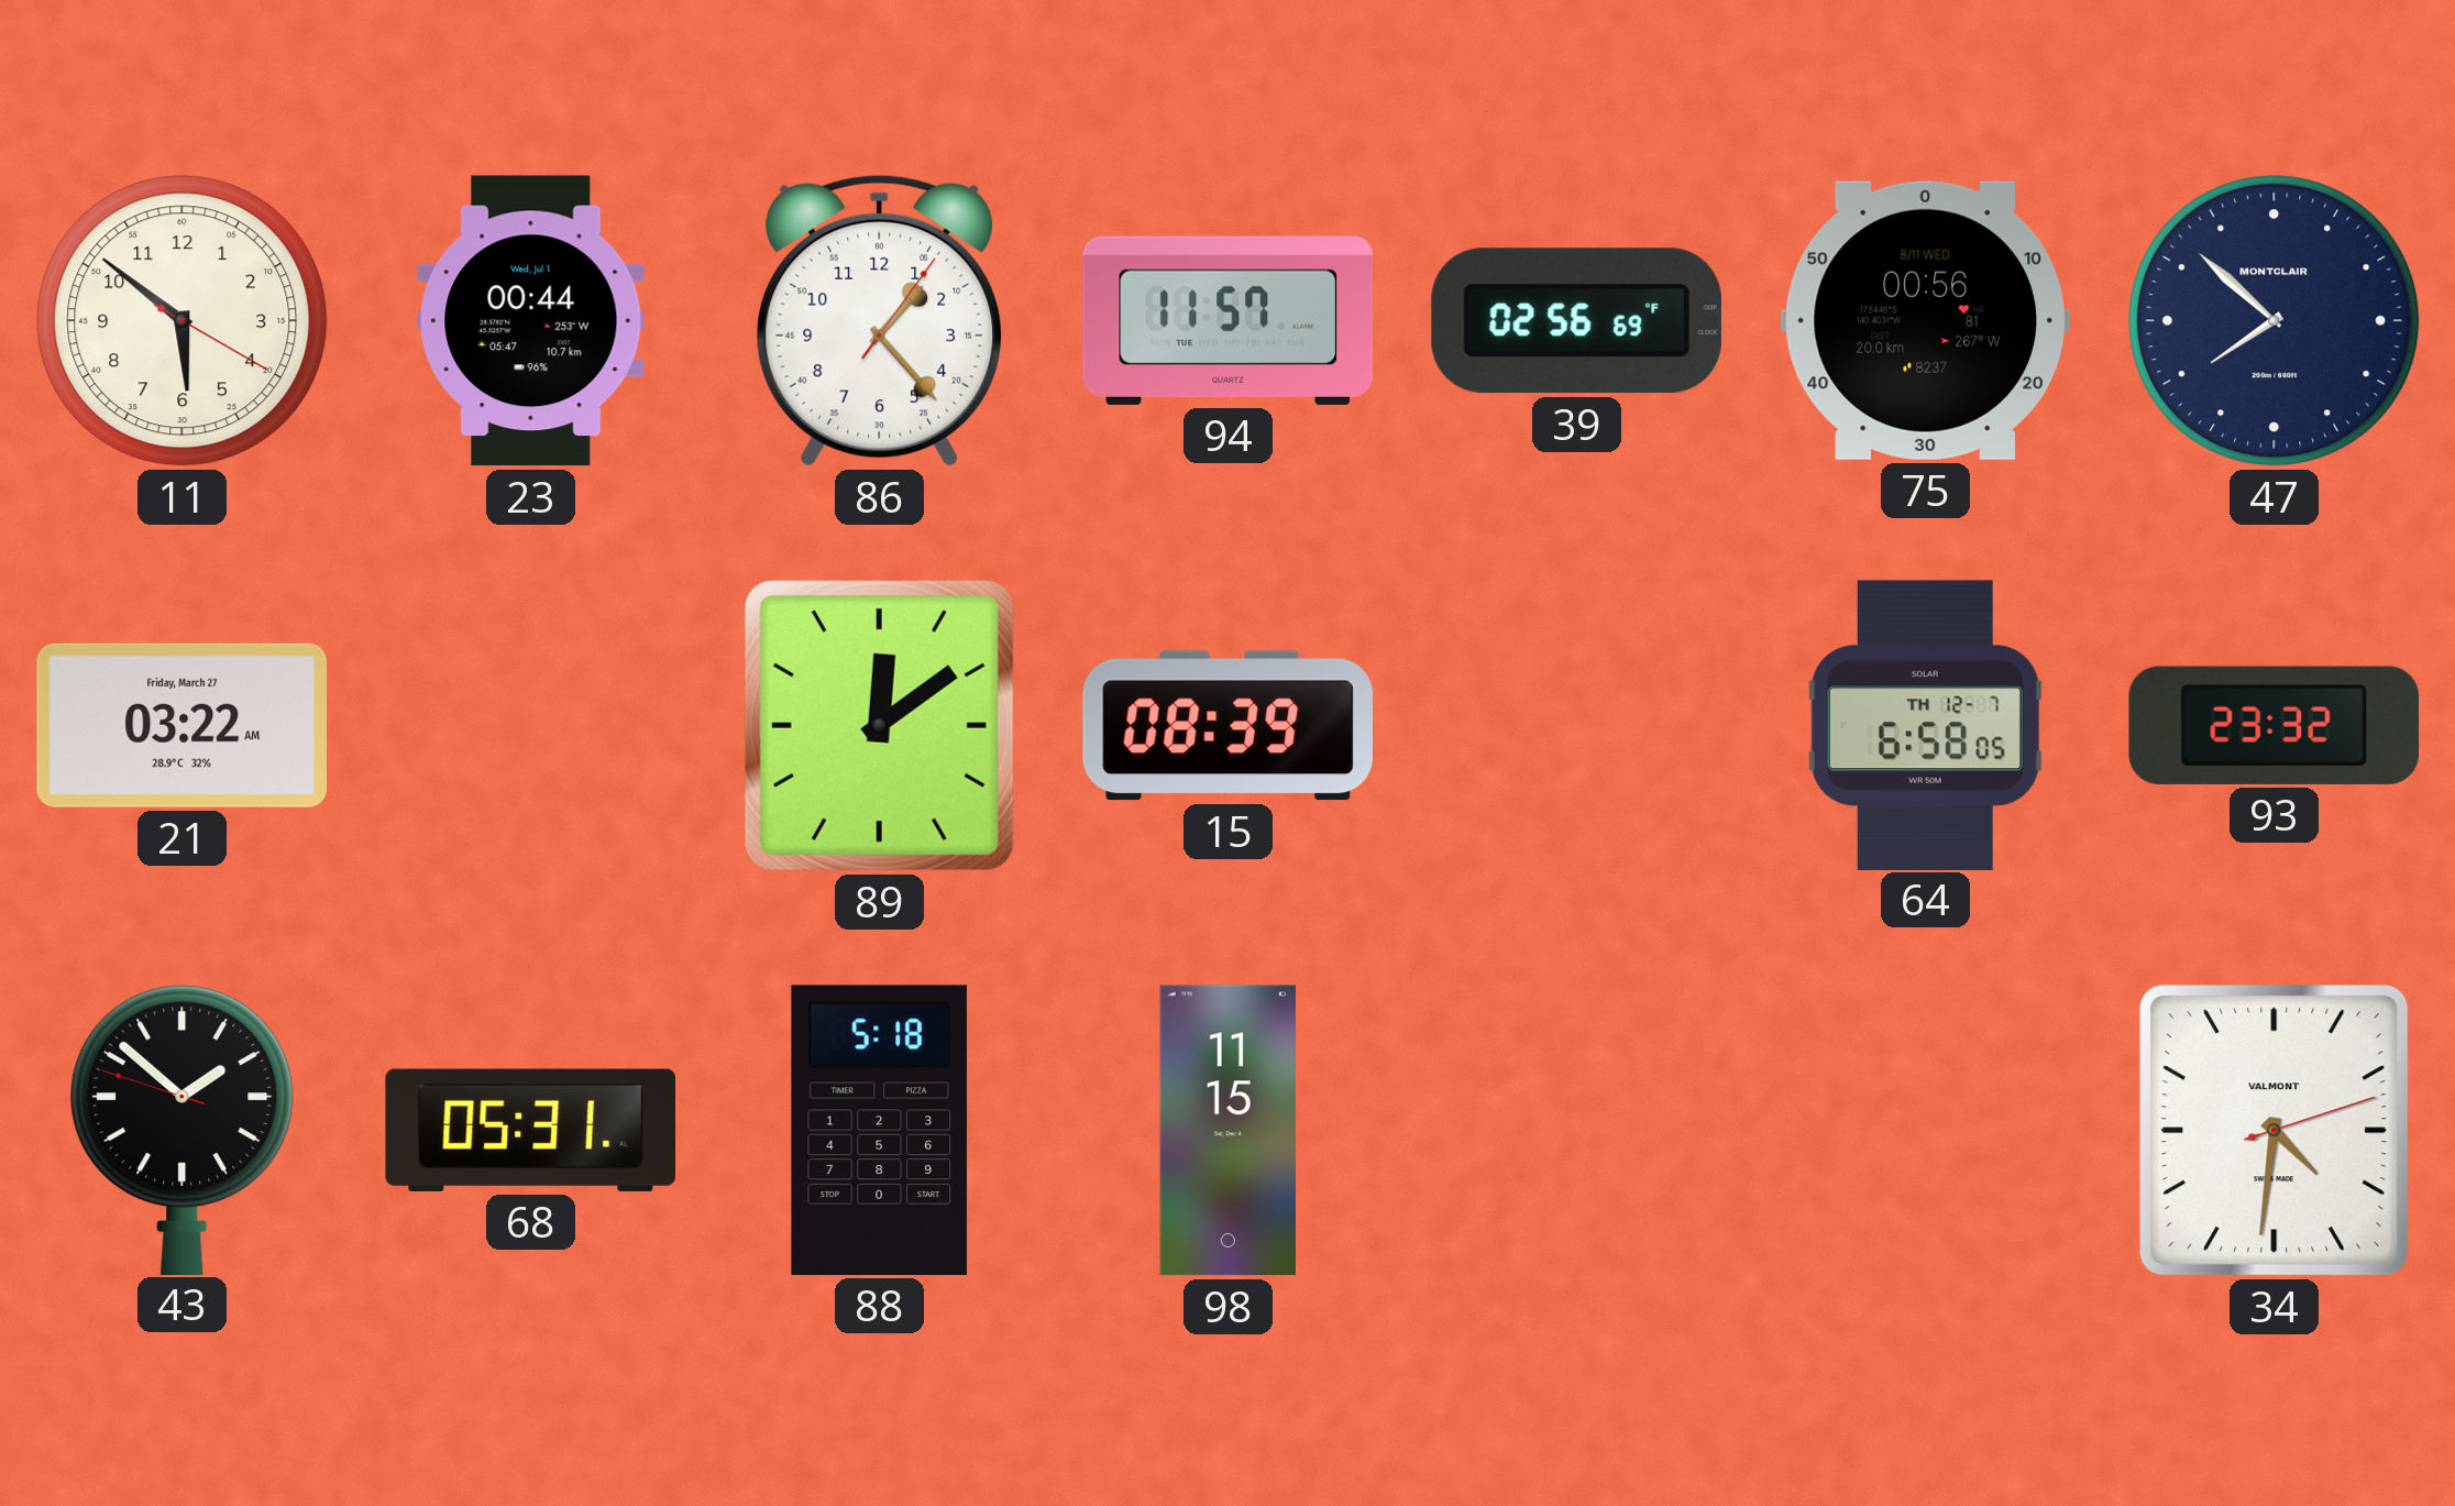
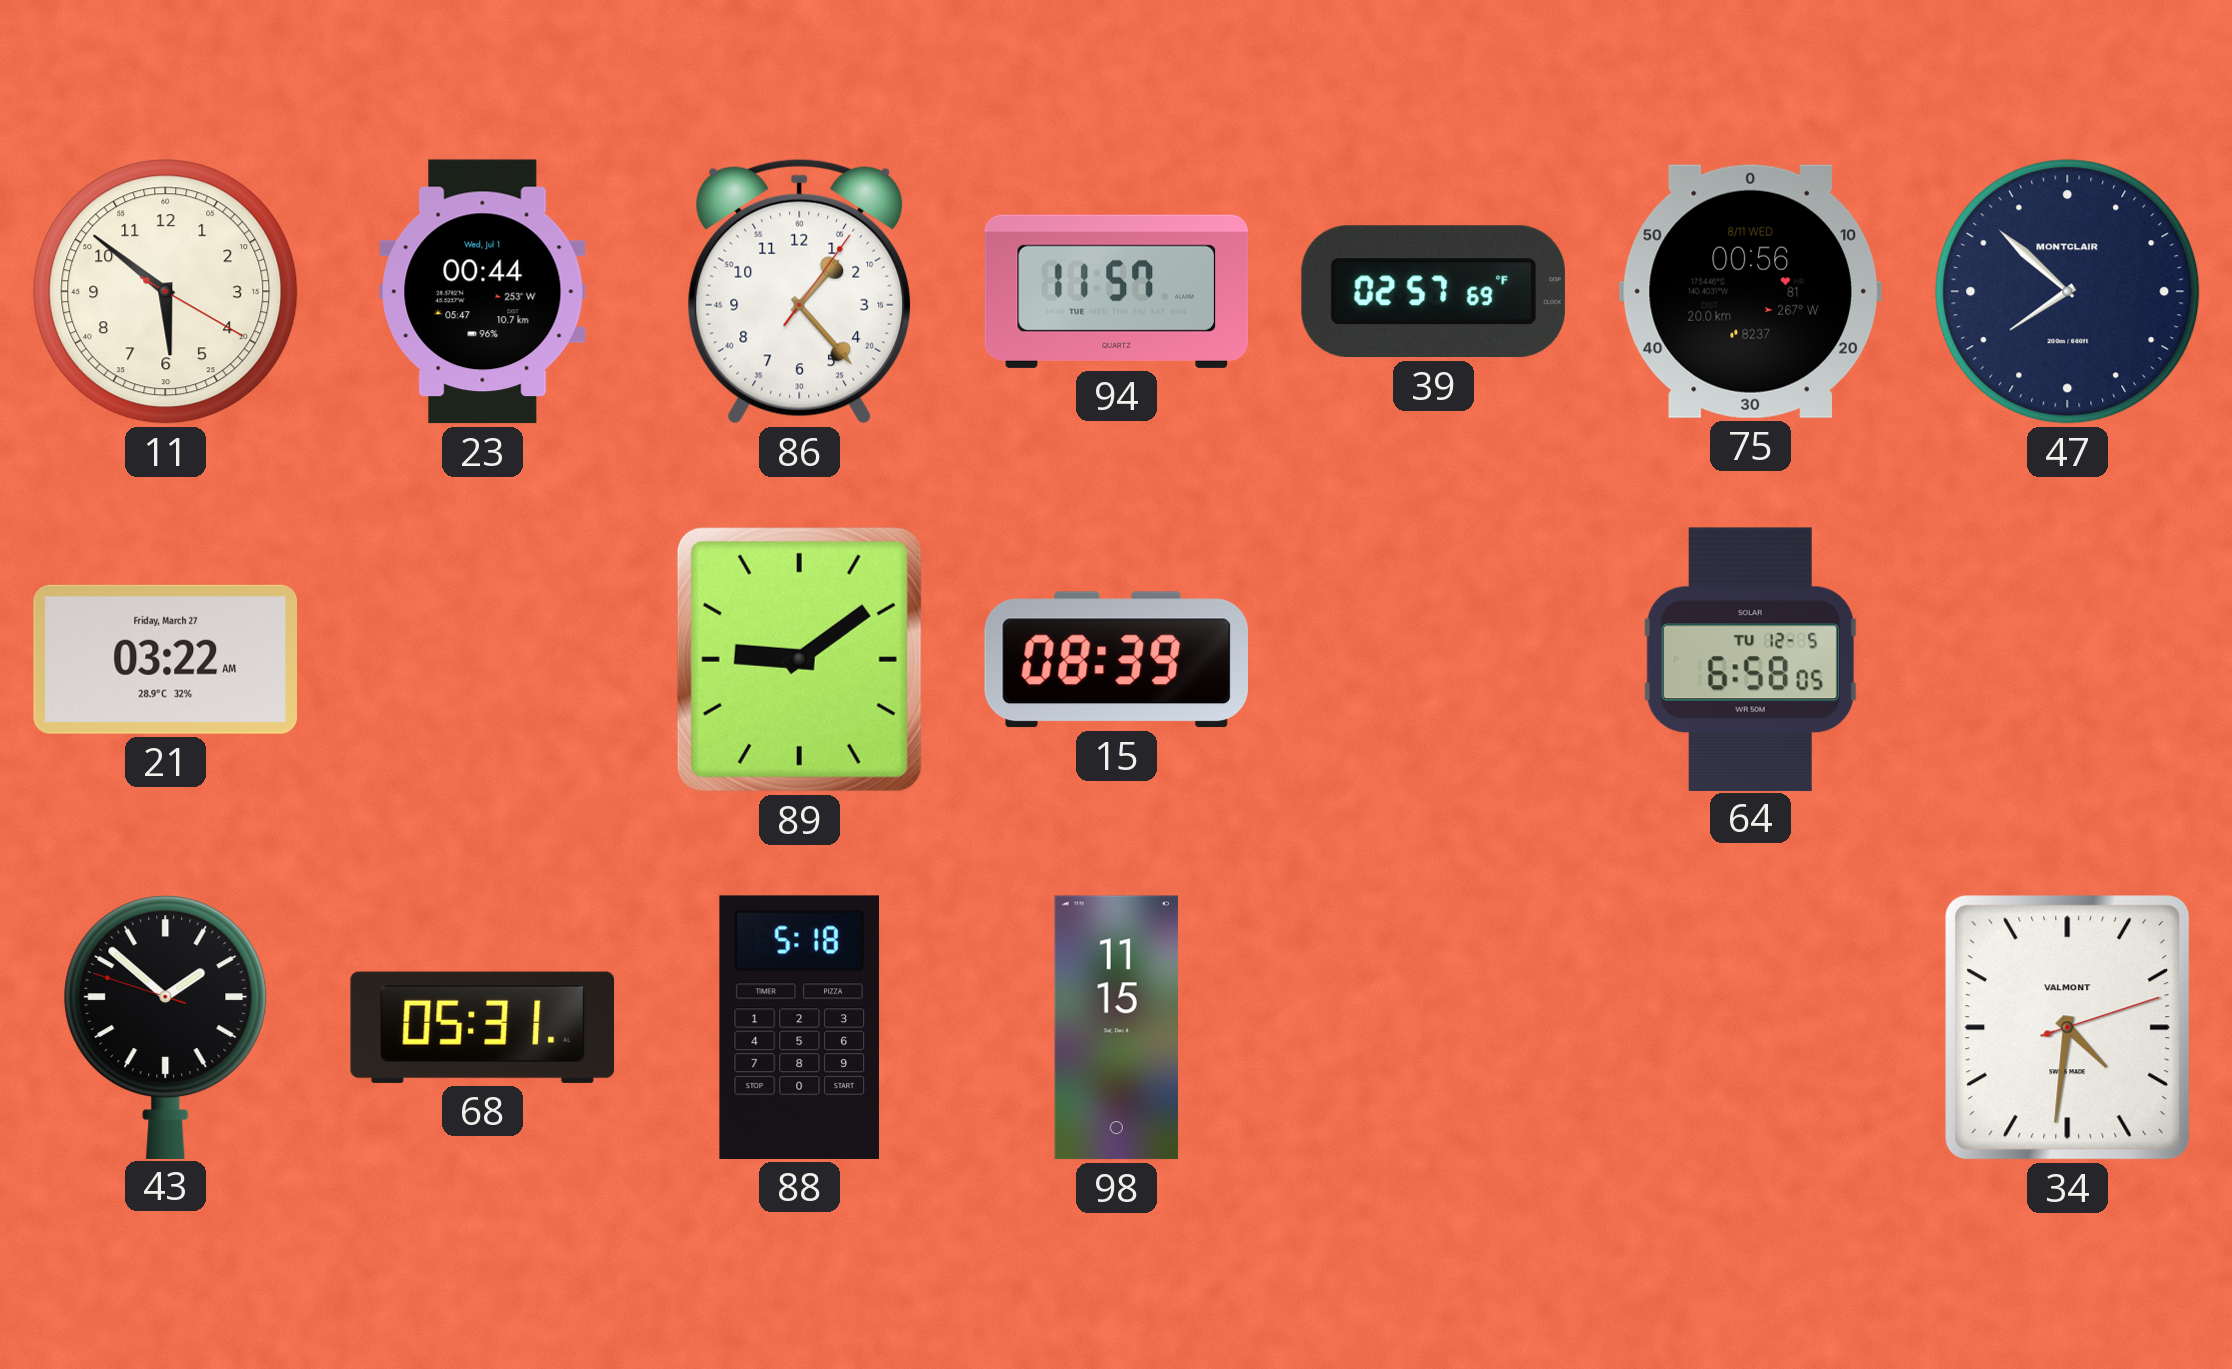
39: 02:56 -> 02:57 (1433, 292)
89: 12:09 -> 9:09 (799, 659)
64 date: TH 12-7 -> TU 12-5 (1750, 659)
93: 23:32 -> none (2274, 725)
